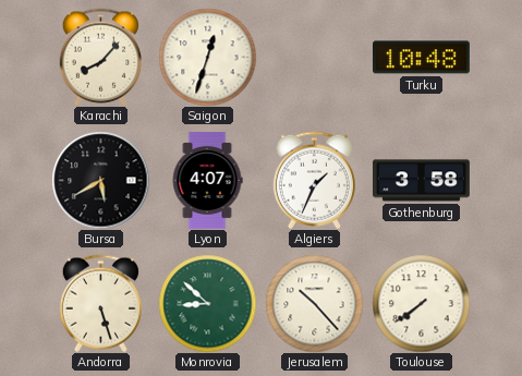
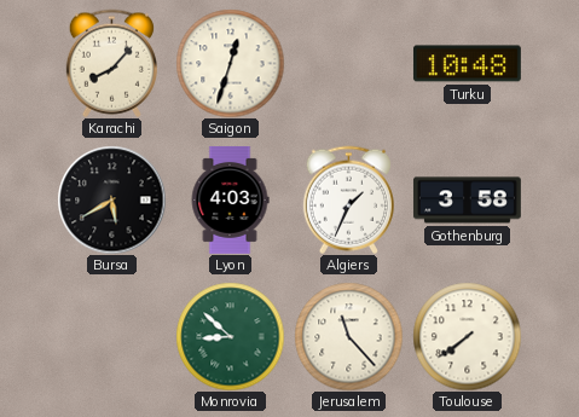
Lyon: 4:07 -> 4:03 (230, 199)
Andorra: 5:27 -> none (100, 303)
Jerusalem: 10:23 -> 11:23 (348, 336)
